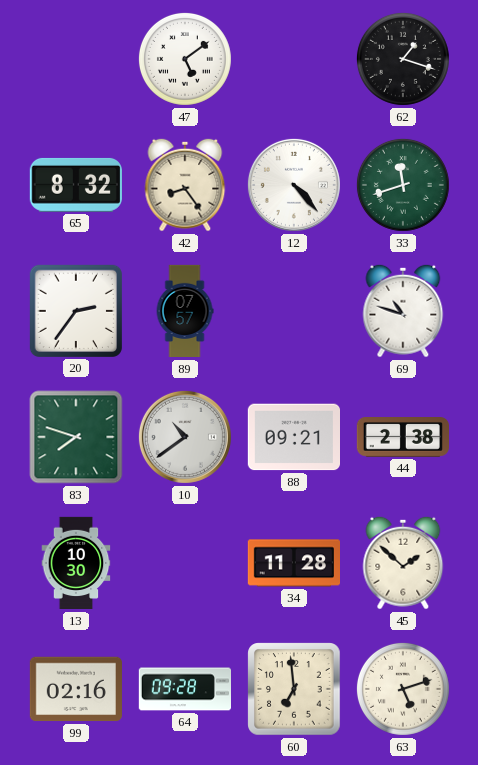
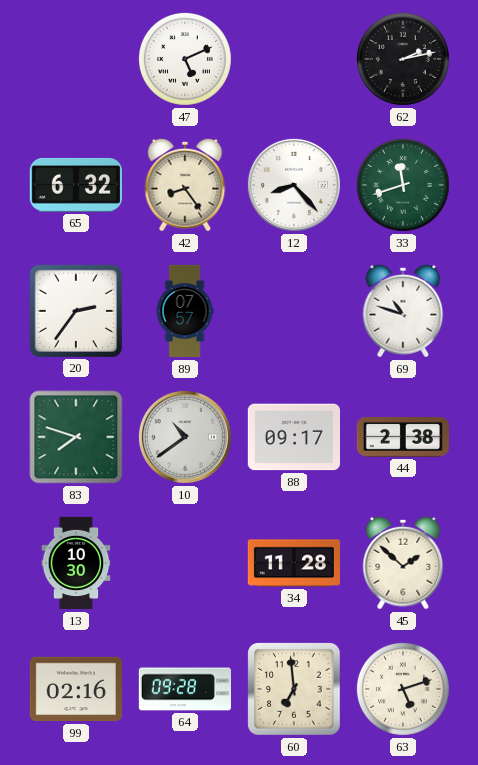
47: 5:09 -> 5:11 (185, 59)
62: 1:18 -> 2:13 (403, 59)
65: 8:32 -> 6:32 (76, 185)
12: 4:23 -> 8:23 (294, 185)
88: 09:21 -> 09:17 (293, 437)
